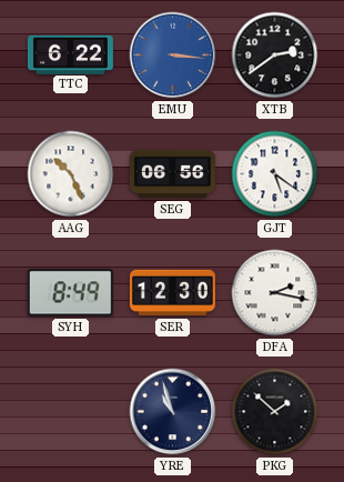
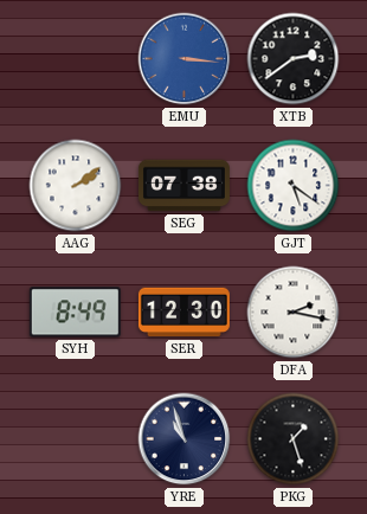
TTC: 6:22 -> none (70, 54)
AAG: 10:26 -> 2:09 (76, 186)
SEG: 06:56 -> 07:38 (183, 186)
PKG: 1:52 -> 1:27 (294, 439)
